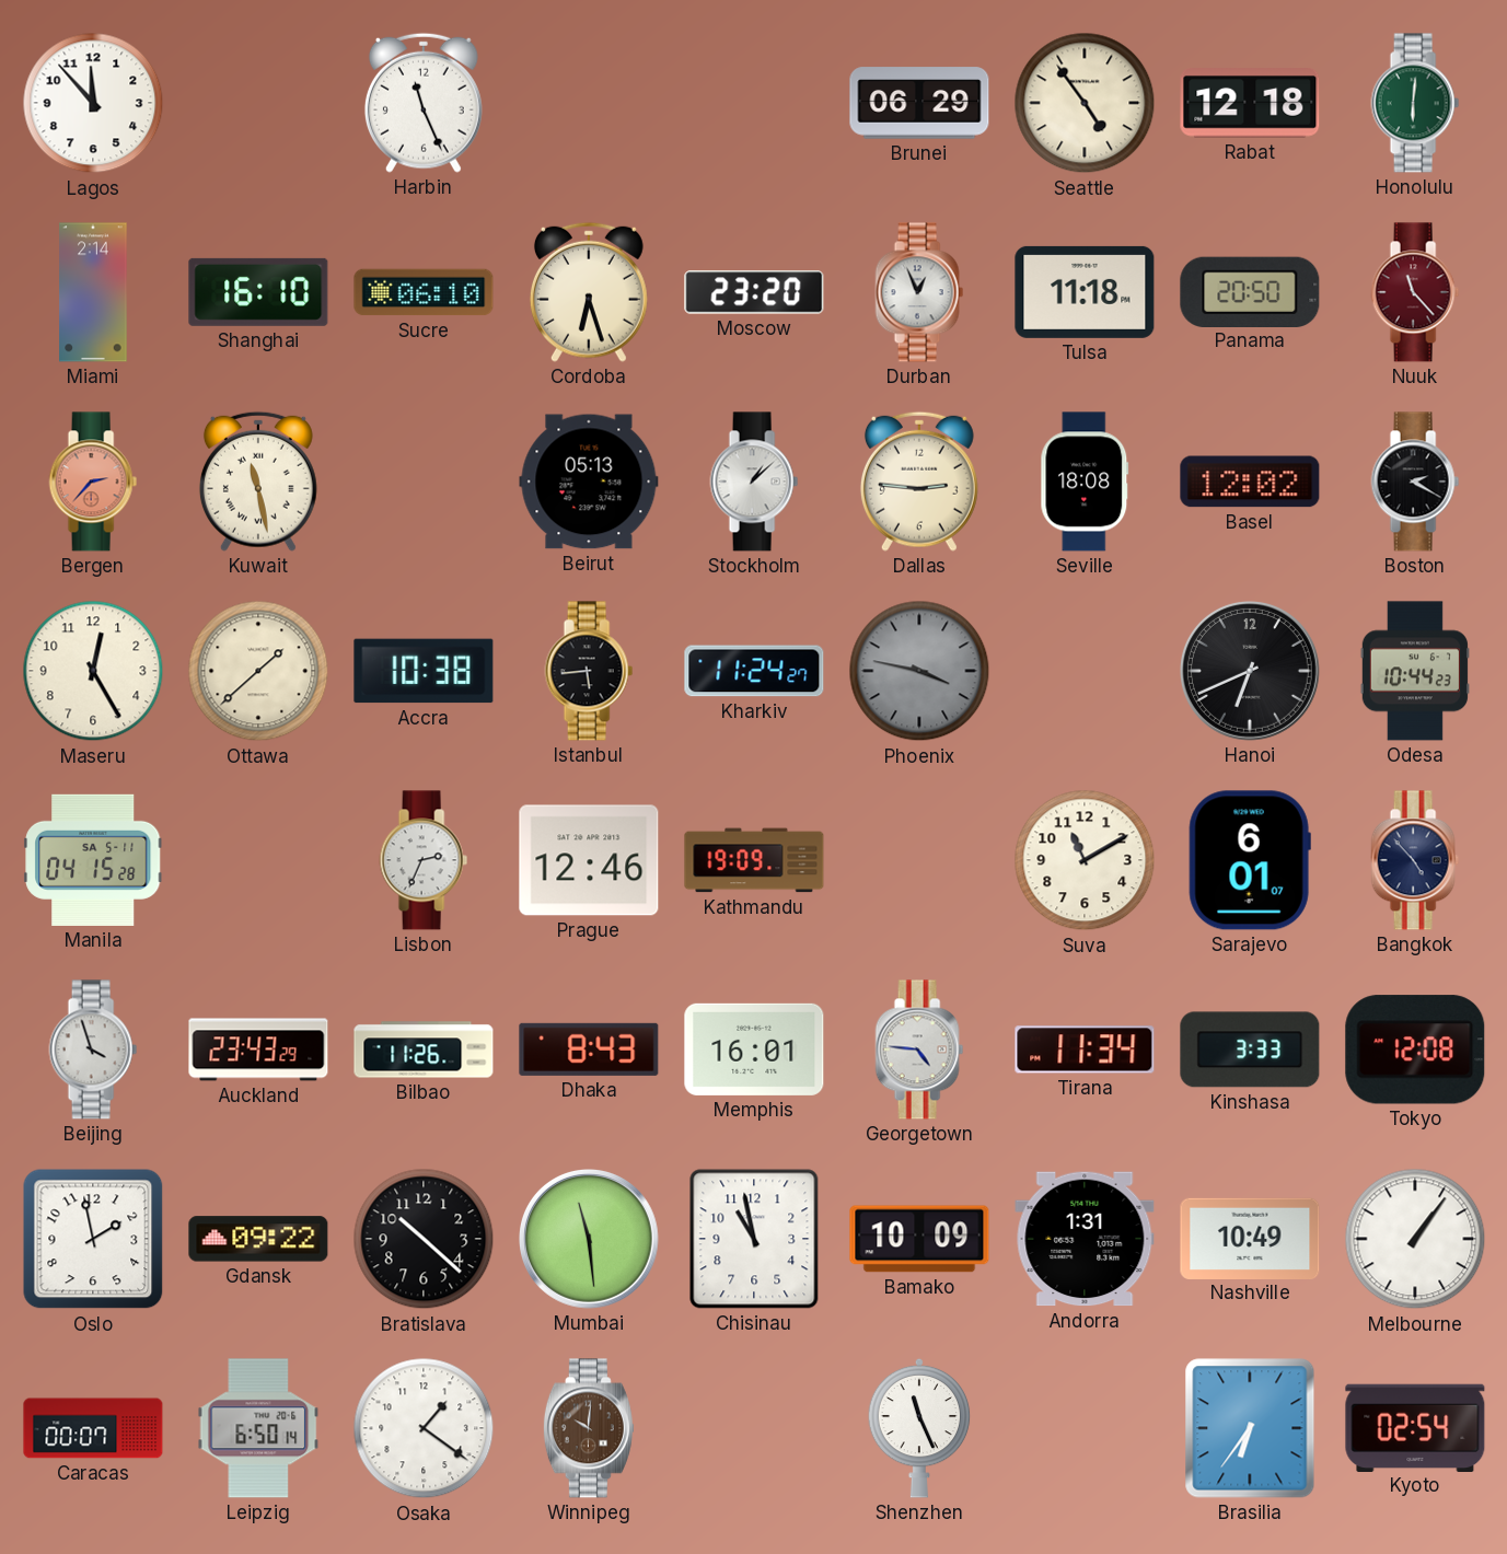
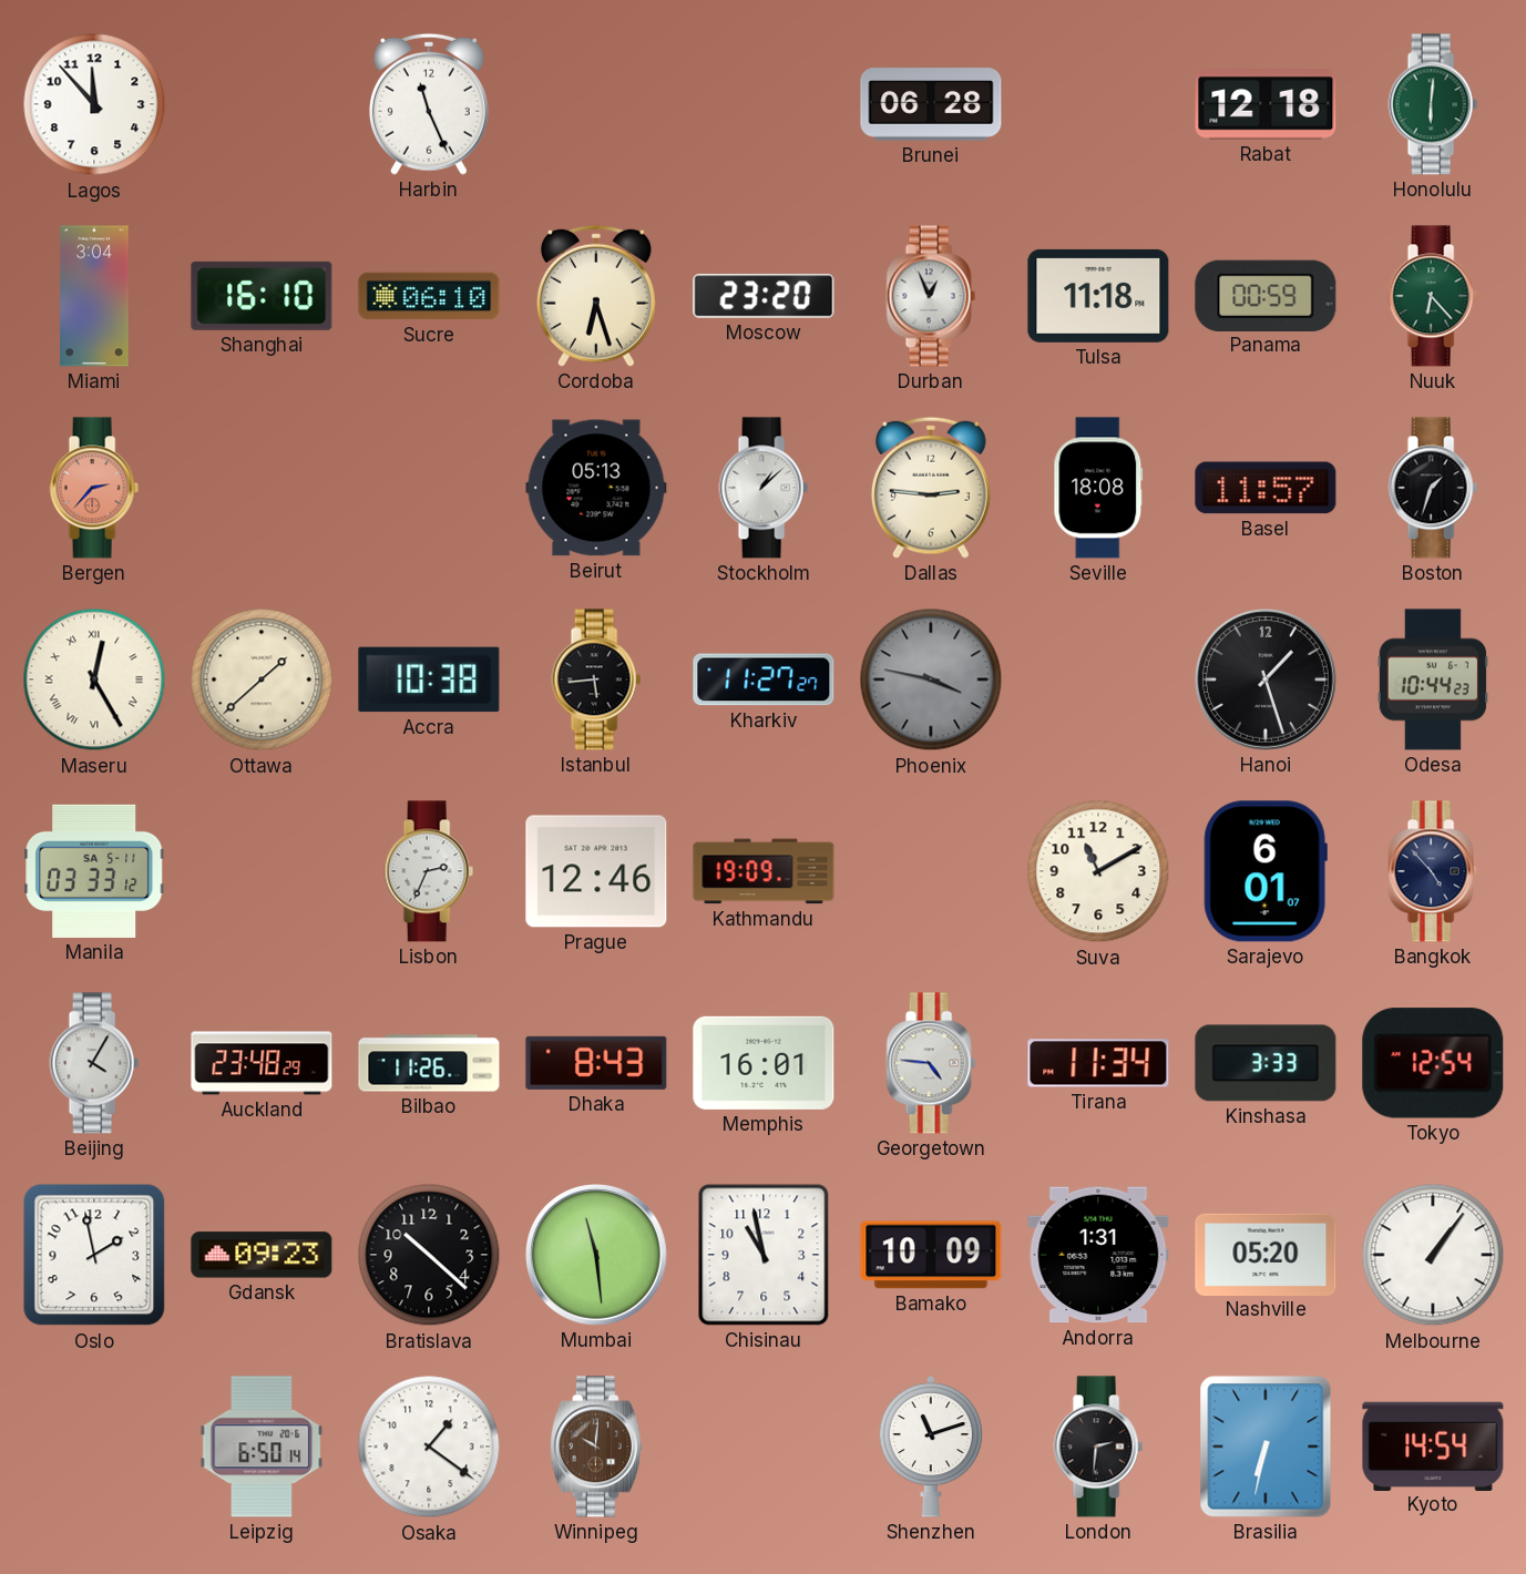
Brunei: 06:29 -> 06:28 (931, 104)
Seattle: 4:54 -> none (1085, 103)
Miami: 2:14 -> 3:04 (94, 296)
Panama: 20:50 -> 00:59 (1266, 295)
Nuuk: 11:23 -> 6:23 (1433, 296)
Nuuk dial: burgundy -> green (1433, 296)
Kuwait: 11:28 -> none (258, 482)
Basel: 12:02 -> 11:57 (1266, 488)
Boston: 2:20 -> 1:33 (1433, 488)
Maseru numerals: Arabic -> Roman (94, 679)
Kharkiv: 11:24 -> 11:27 (764, 679)
Hanoi: 6:41 -> 1:27 (1267, 681)
Manila: 04:15 -> 03:33 (94, 871)
Beijing: 3:57 -> 4:05 (94, 1063)
Auckland: 23:43 -> 23:48 (262, 1063)
Tokyo: 12:08 -> 12:54 (1433, 1063)
Gdansk: 09:22 -> 09:23 (262, 1255)
Nashville: 10:49 -> 05:20 (1266, 1254)
Caracas: 00:07 -> none (93, 1428)
Shenzhen: 11:26 -> 11:12 (931, 1447)
London: none -> 2:31 (1098, 1447)
Brasilia: 6:36 -> 6:32 (1266, 1447)
Kyoto: 02:54 -> 14:54 (1433, 1445)
